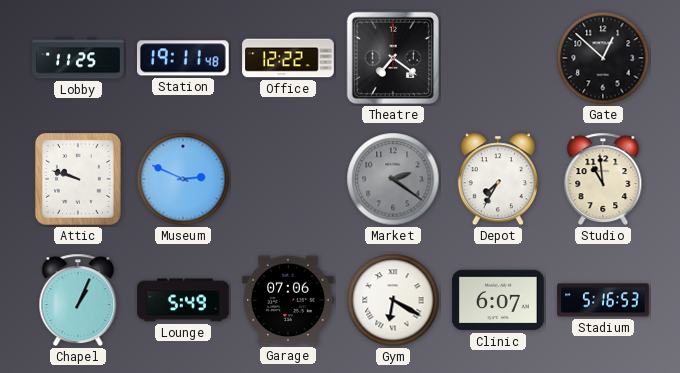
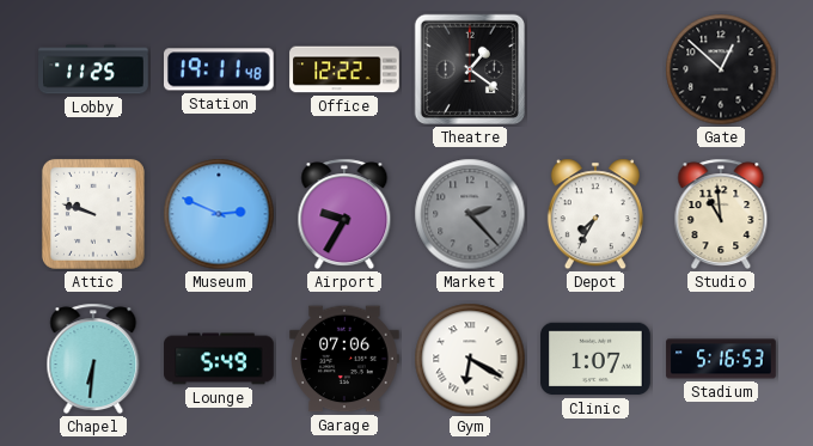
Theatre: 7:21 -> 1:21 (470, 69)
Airport: none -> 9:35 (344, 214)
Market: 2:21 -> 2:23 (470, 214)
Chapel: 1:04 -> 6:31 (93, 359)
Clinic: 6:07 -> 1:07 (595, 359)
